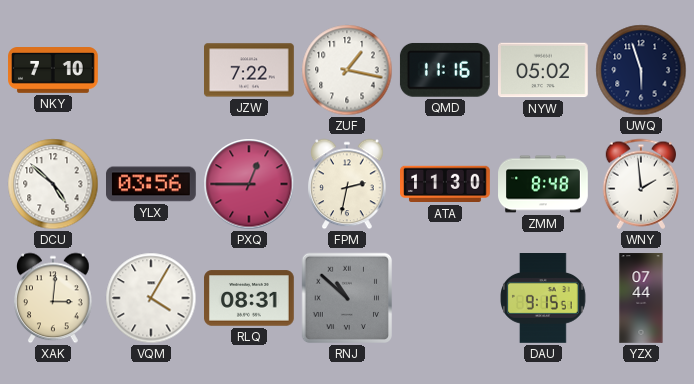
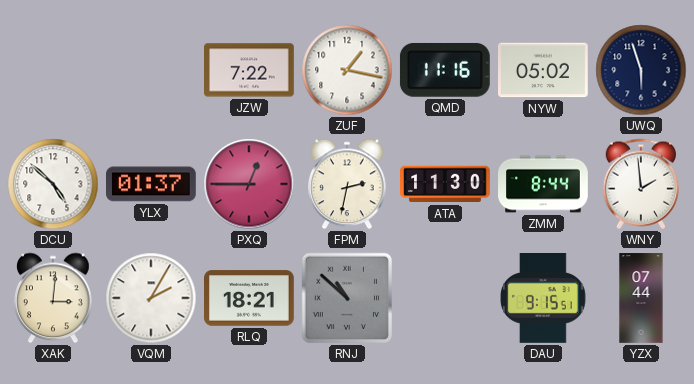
NKY: 7:10 -> none (53, 71)
YLX: 03:56 -> 01:37 (152, 184)
ZMM: 8:48 -> 8:44 (543, 184)
VQM: 4:05 -> 2:05 (151, 298)
RLQ: 08:31 -> 18:21 (250, 298)
